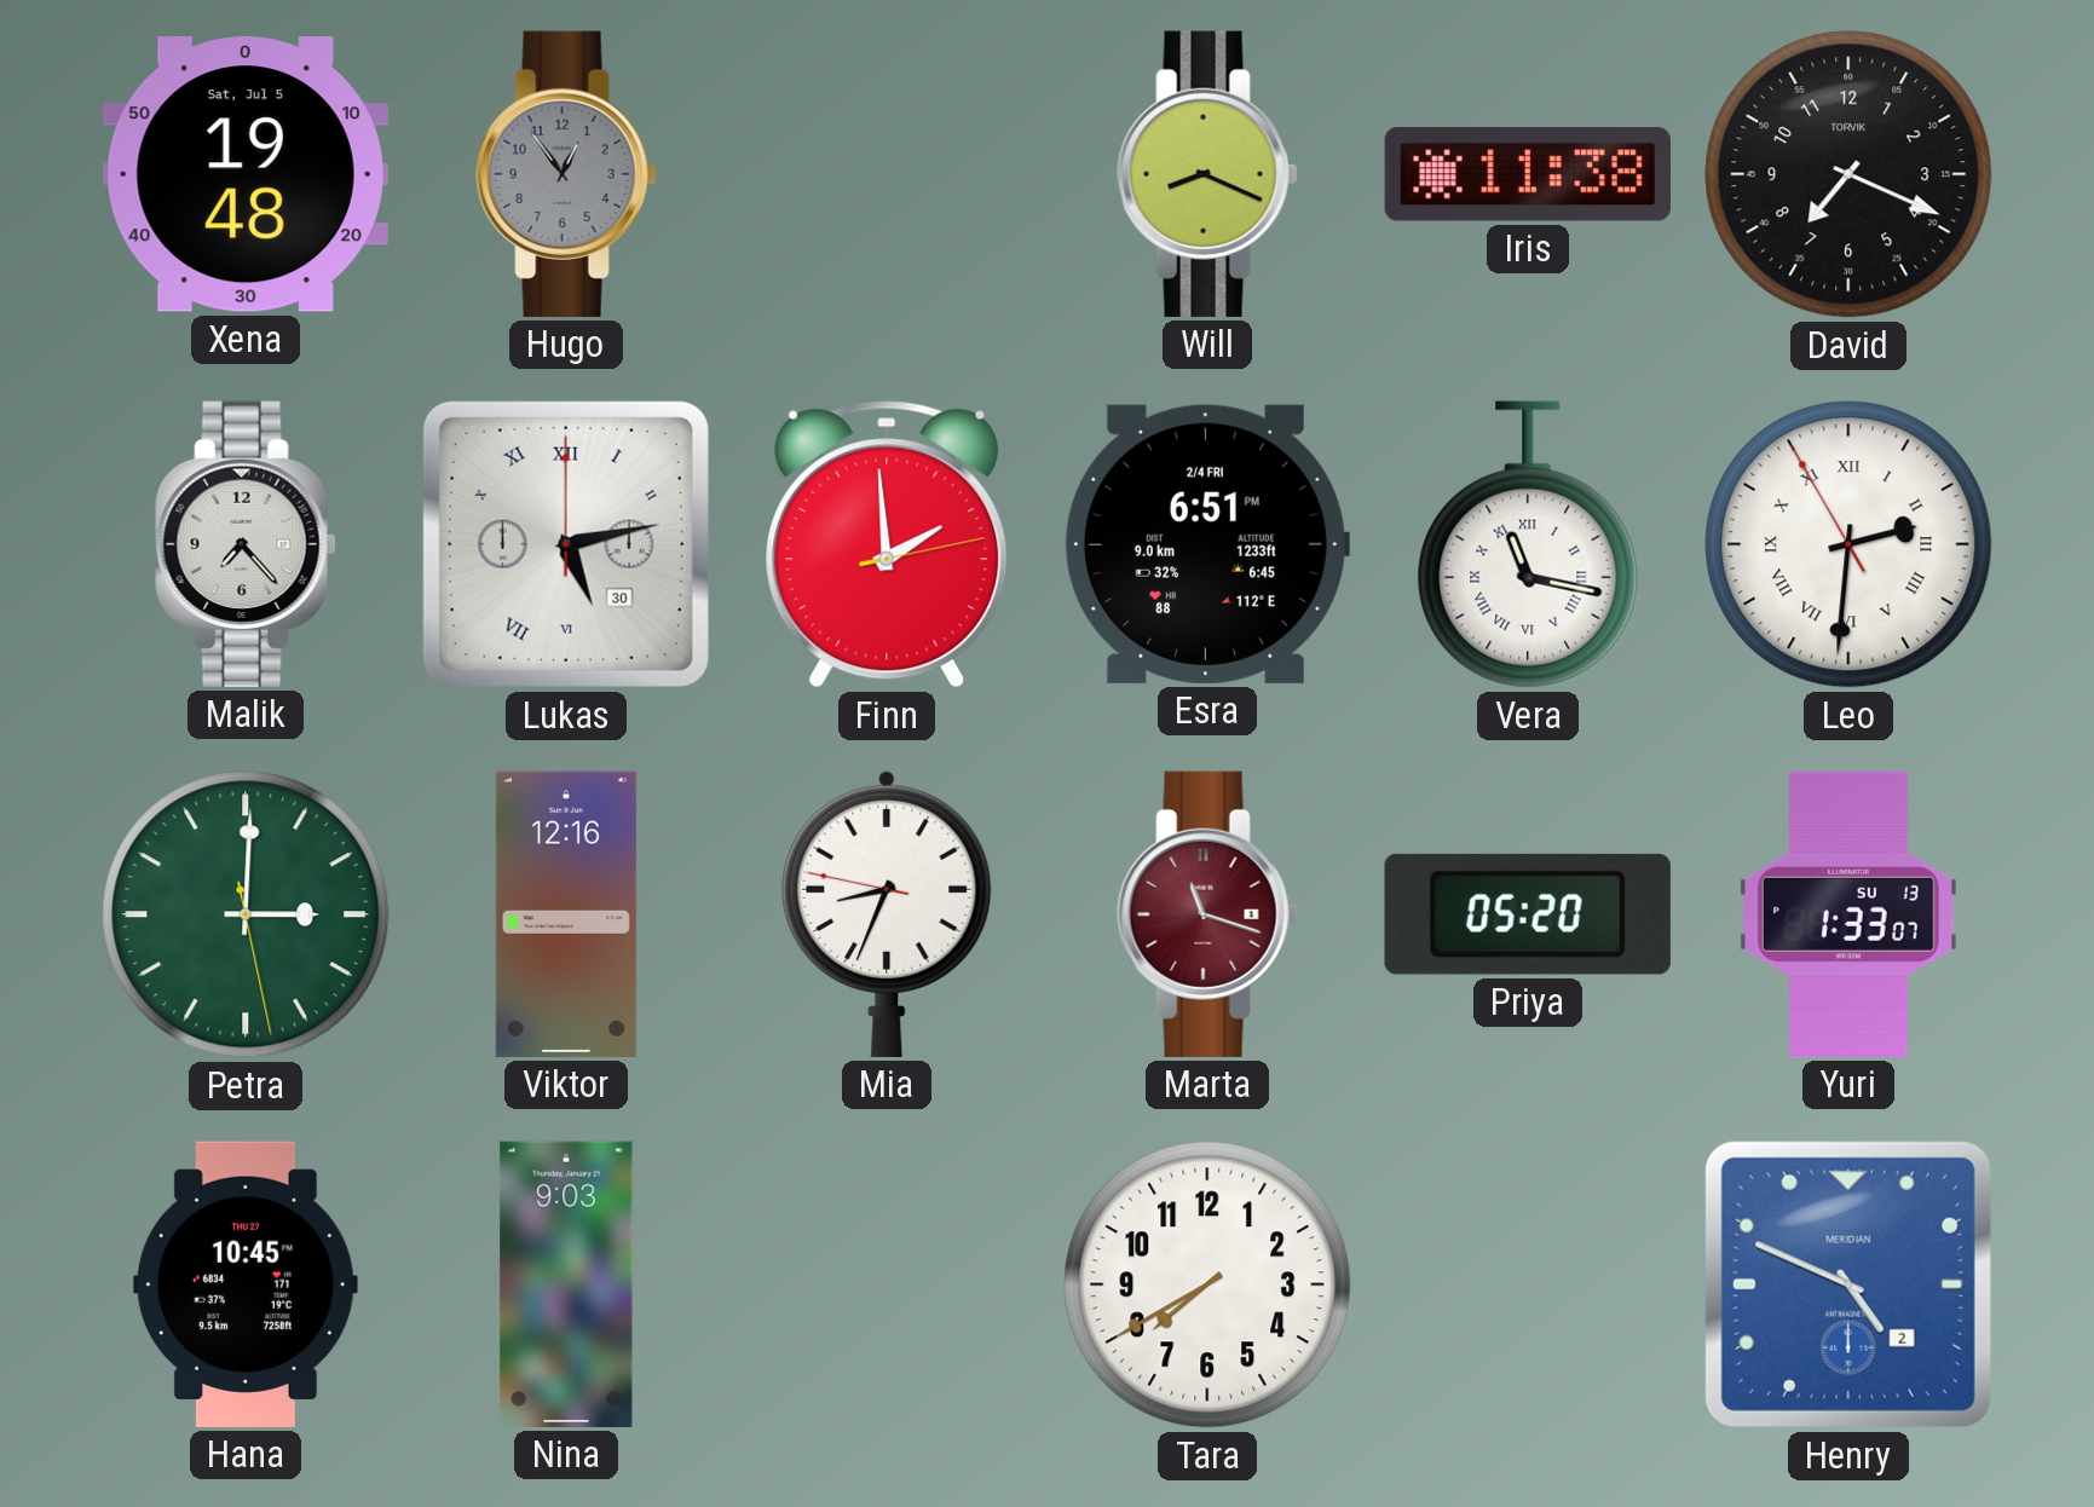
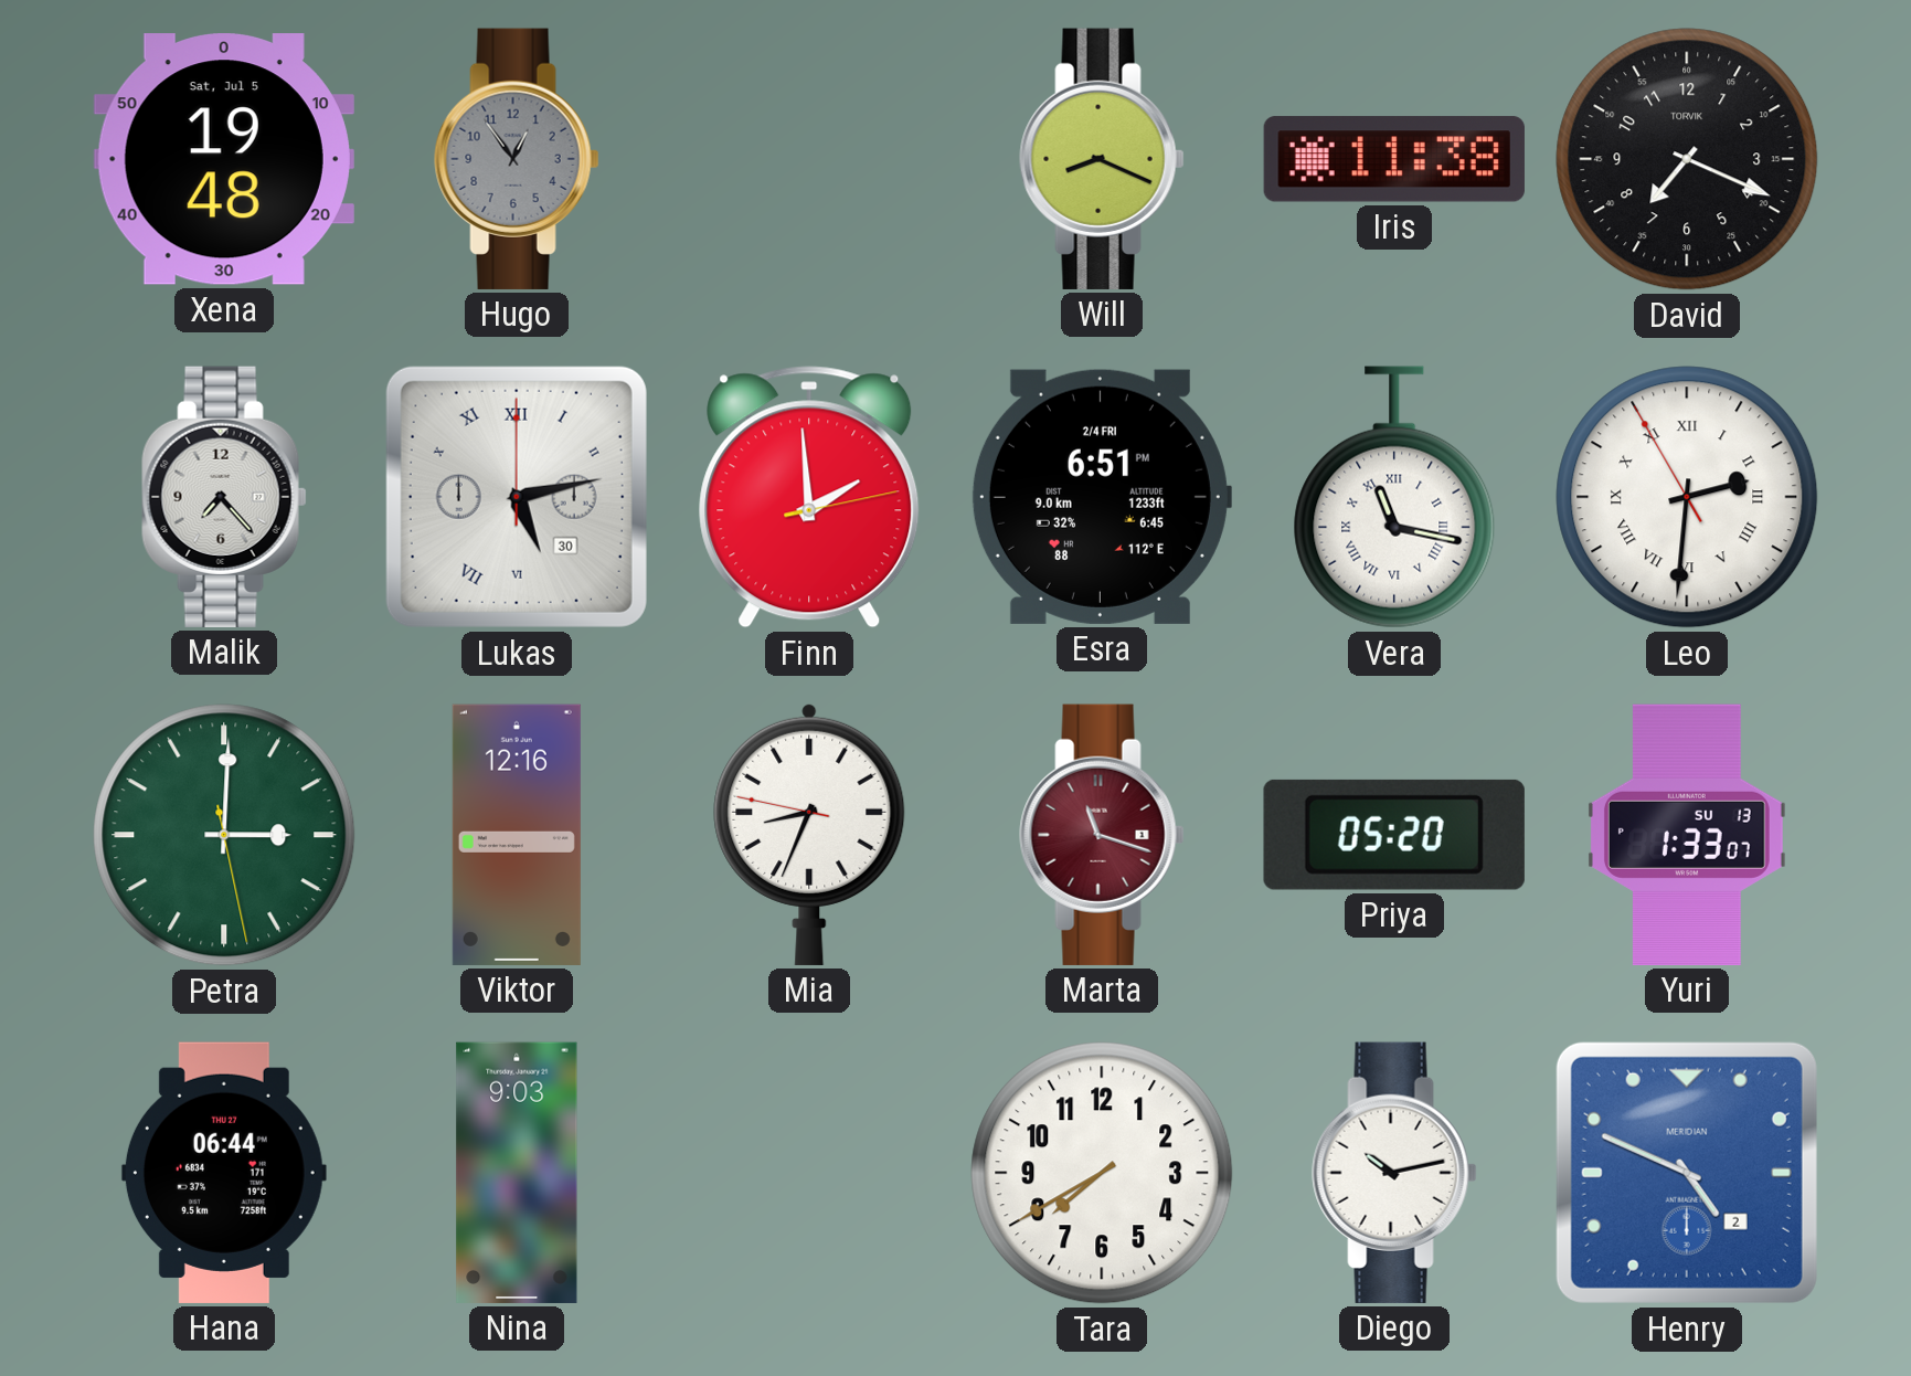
Hana: 10:45 -> 06:44 (224, 1173)
Diego: none -> 10:13 (1394, 1173)
